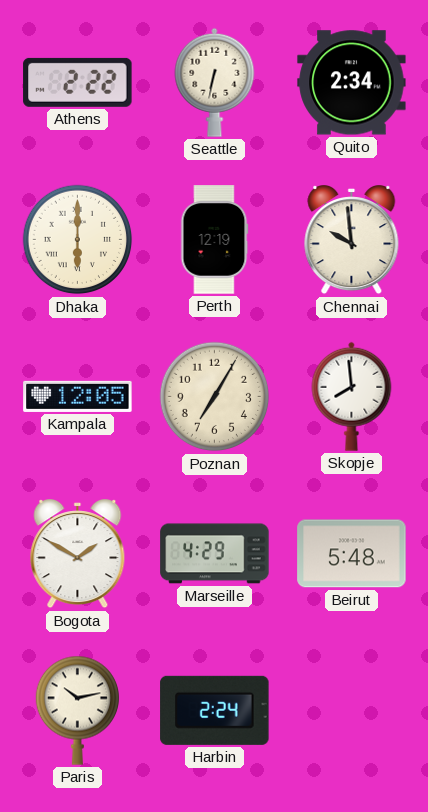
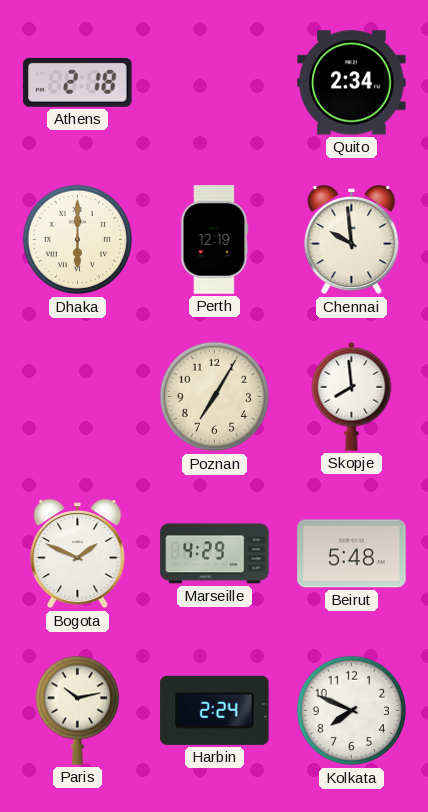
Athens: 2:22 -> 2:18 (78, 82)
Seattle: 6:32 -> none (215, 82)
Kampala: 12:05 -> none (78, 396)
Bogota: 1:50 -> 1:49 (78, 555)
Kolkata: none -> 7:49 (352, 711)
